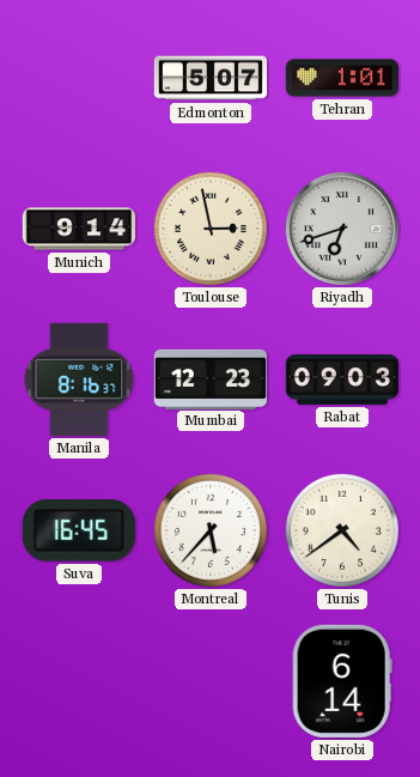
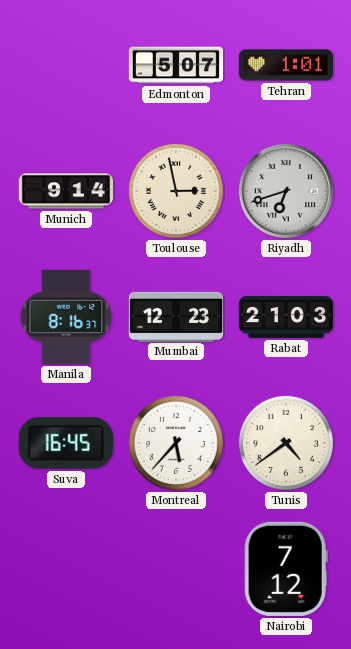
Rabat: 09:03 -> 21:03 (285, 317)
Nairobi: 6:14 -> 7:12 (286, 569)
